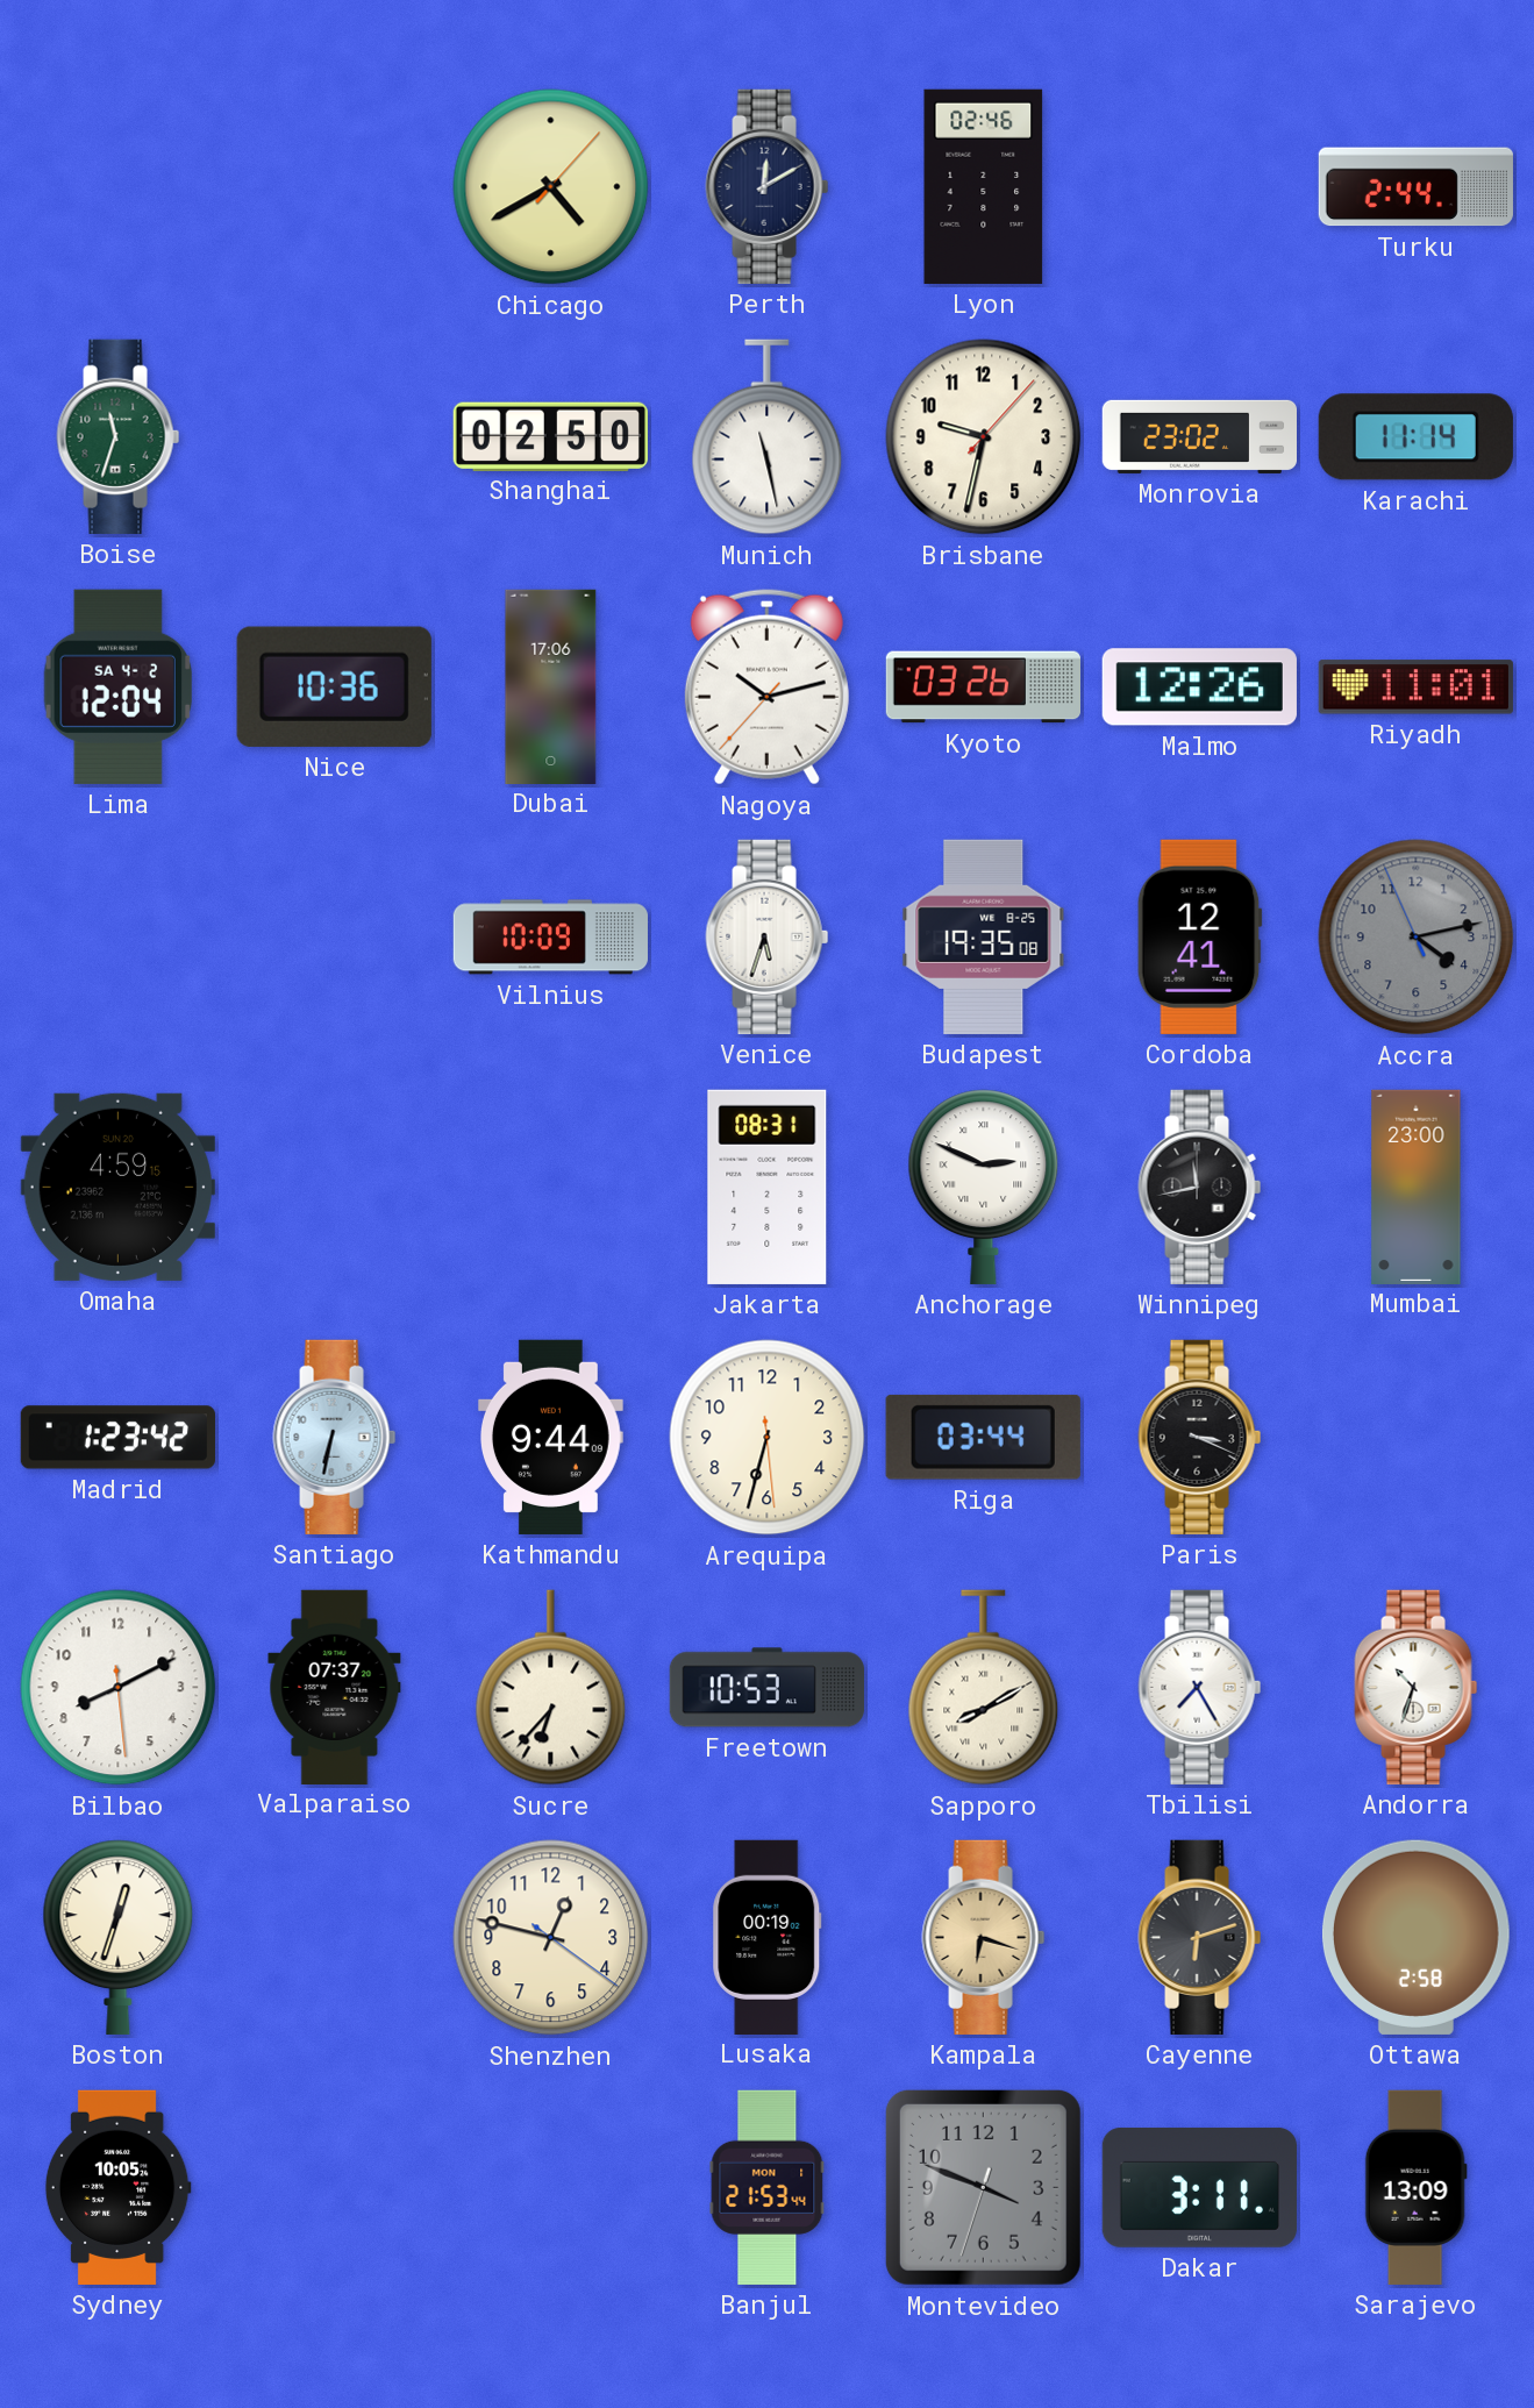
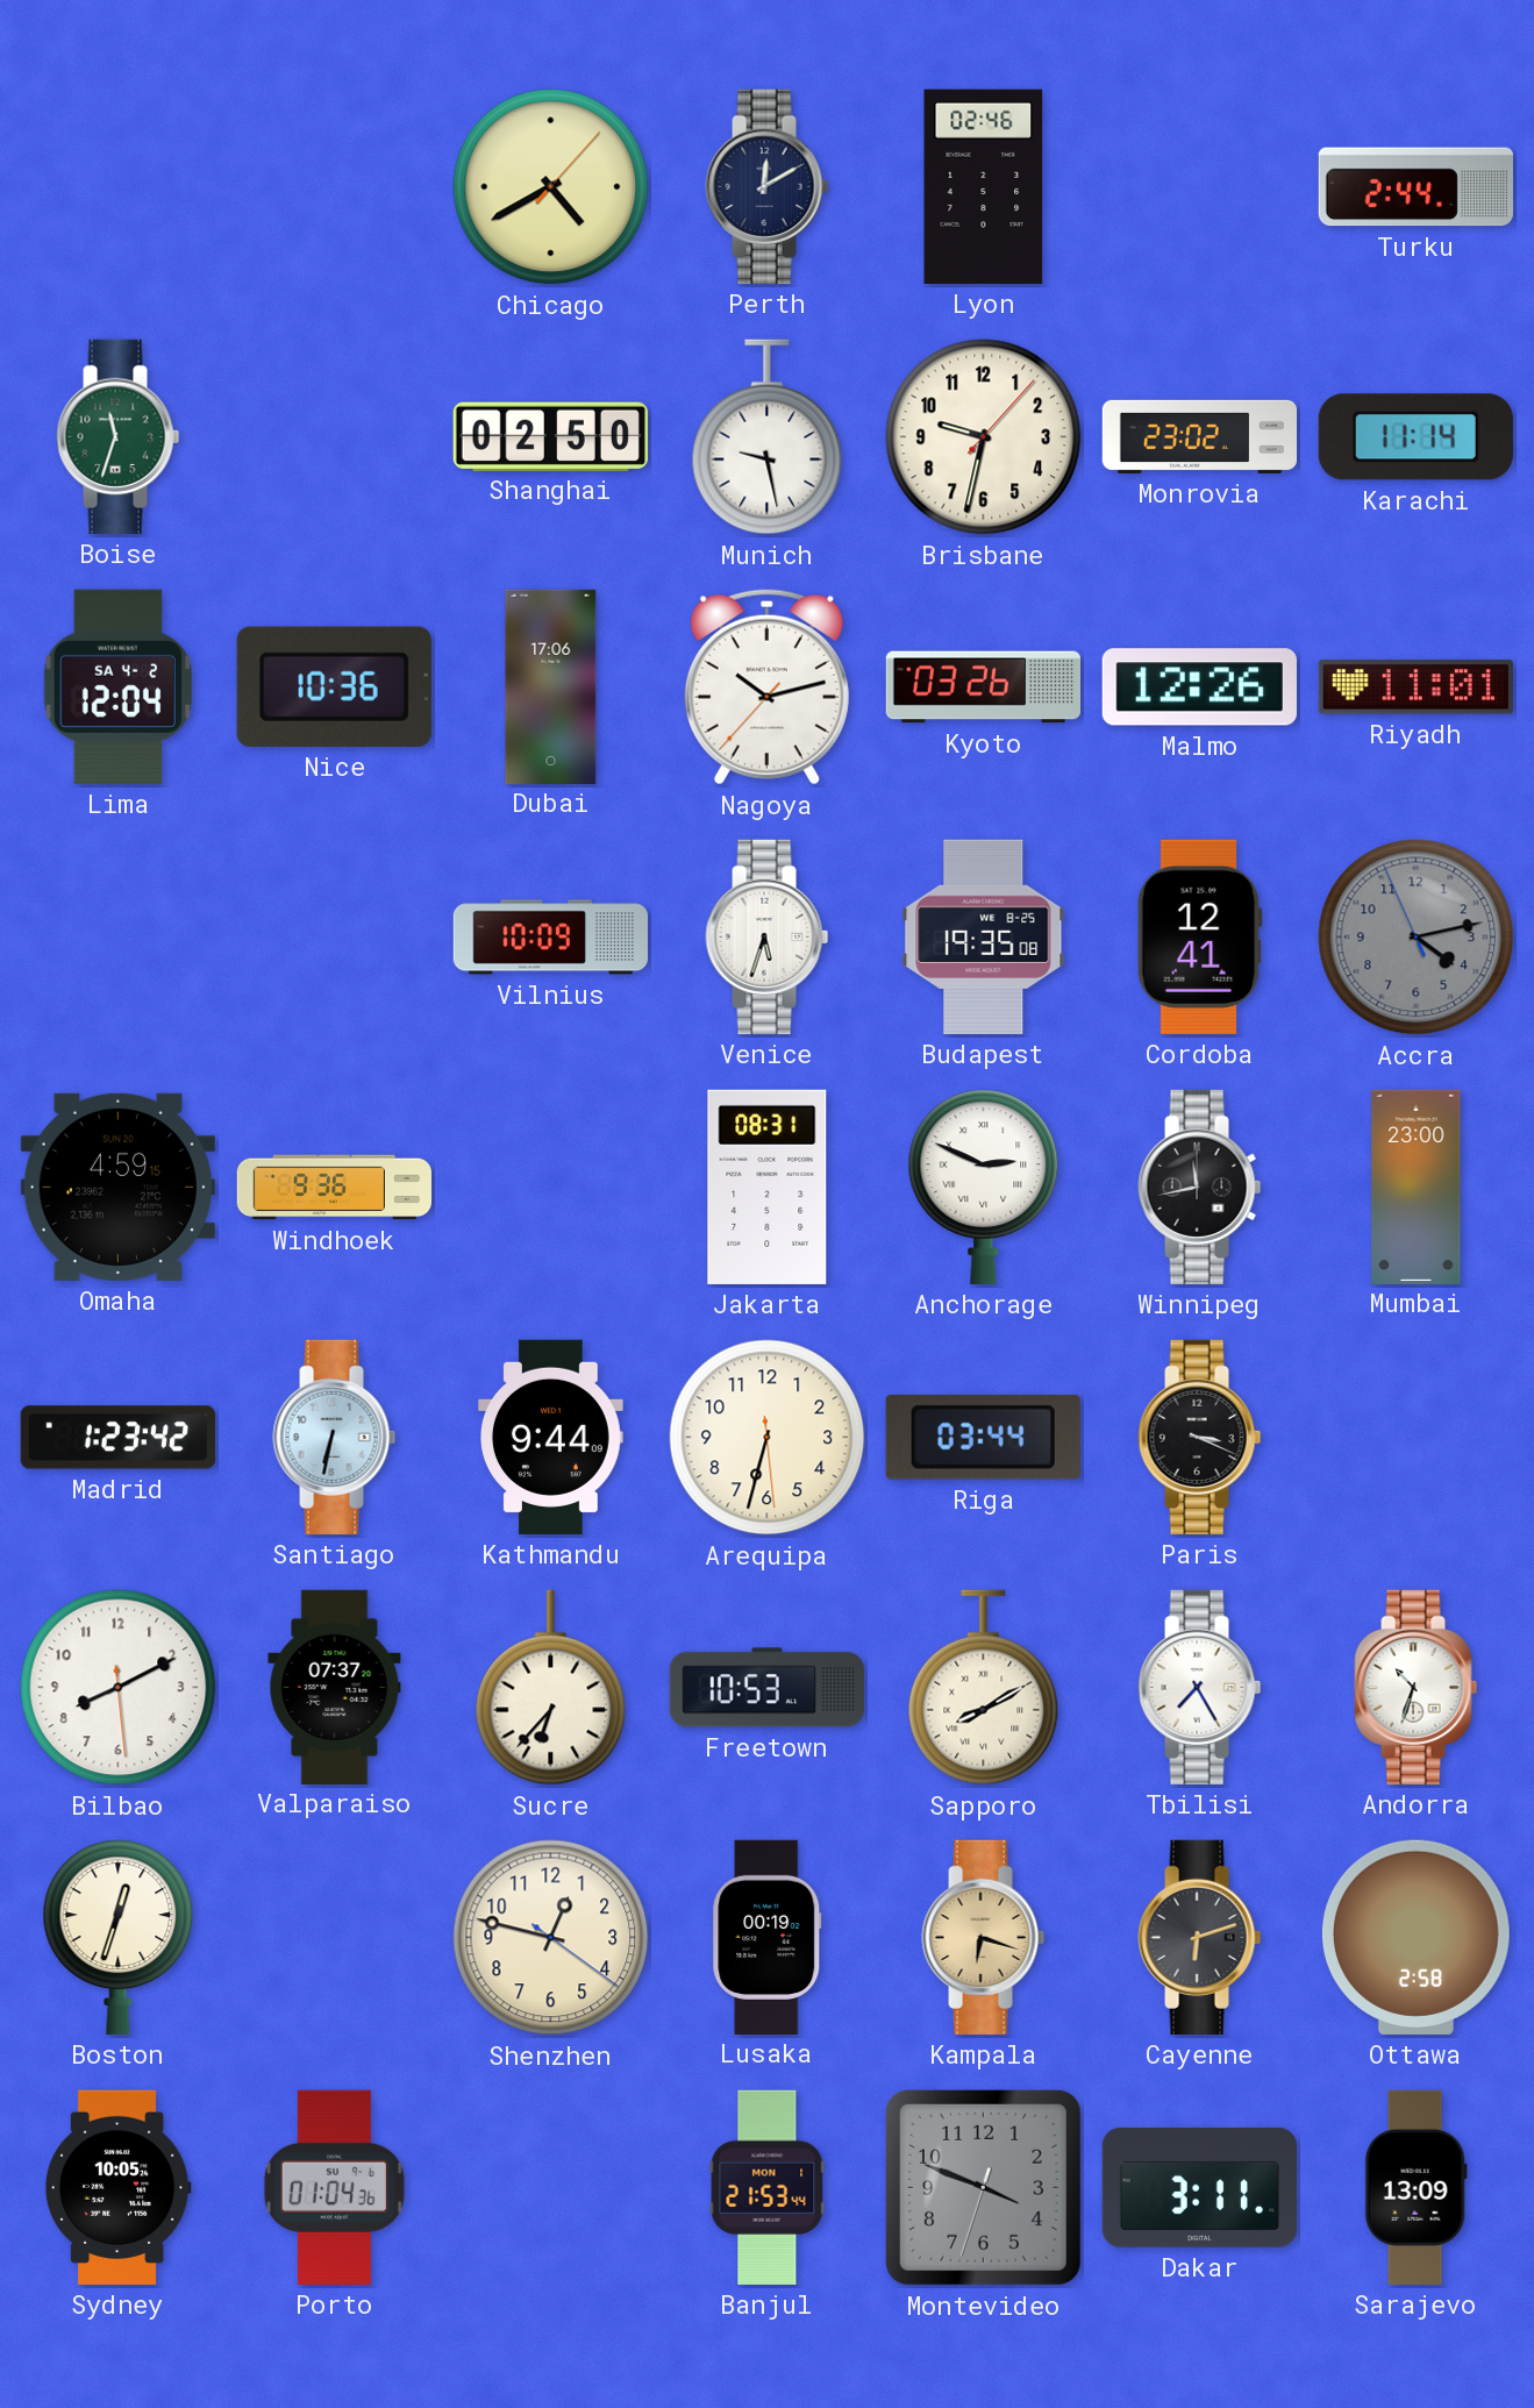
Munich: 11:28 -> 9:28 (768, 437)
Windhoek: none -> 9:36 (334, 1188)
Porto: none -> 01:04 (334, 2187)
